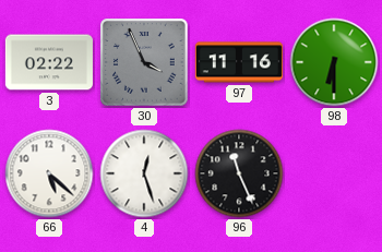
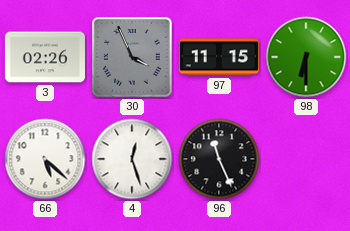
3: 02:22 -> 02:26 (45, 57)
97: 11:16 -> 11:15 (219, 57)
